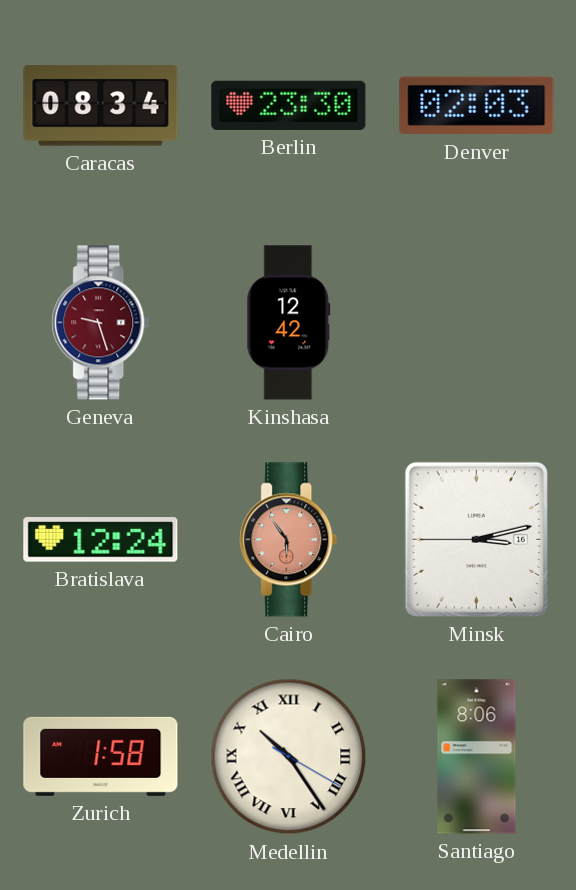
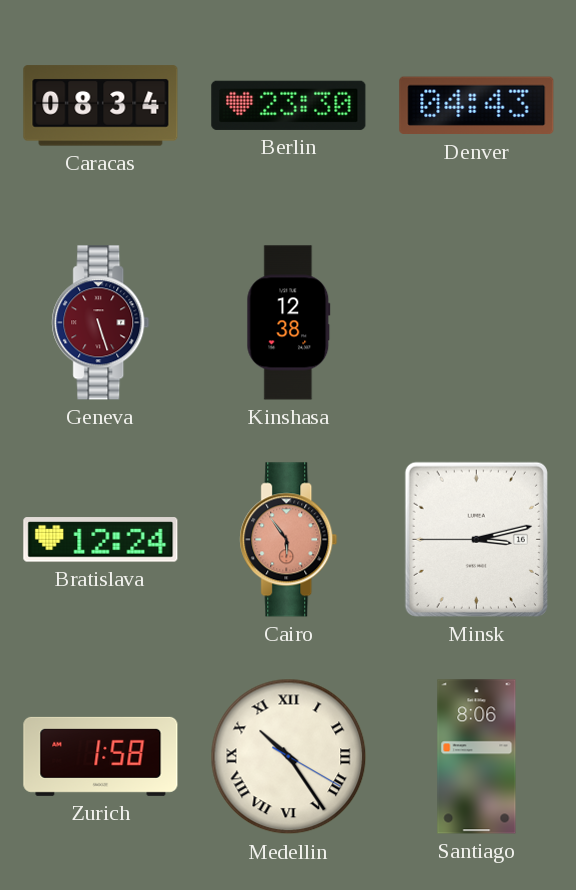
Denver: 02:03 -> 04:43 (477, 106)
Geneva: 9:27 -> 5:27 (101, 323)
Kinshasa: 12:42 -> 12:38 (289, 323)
